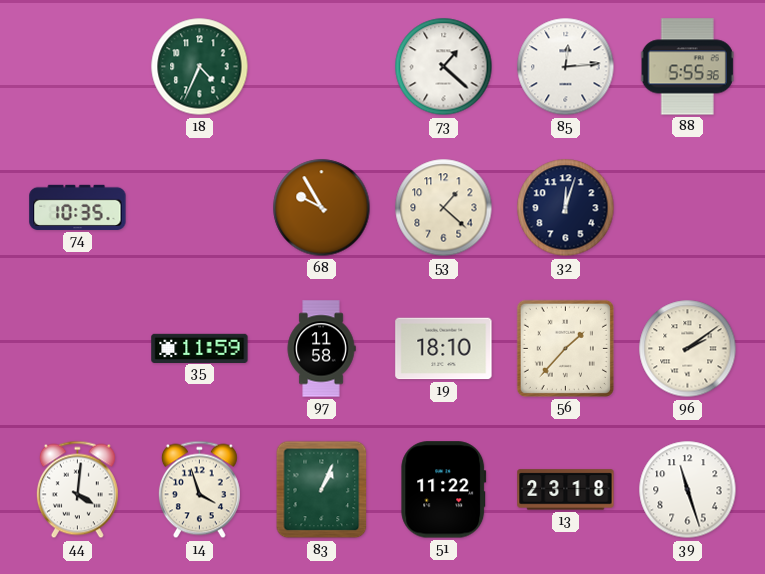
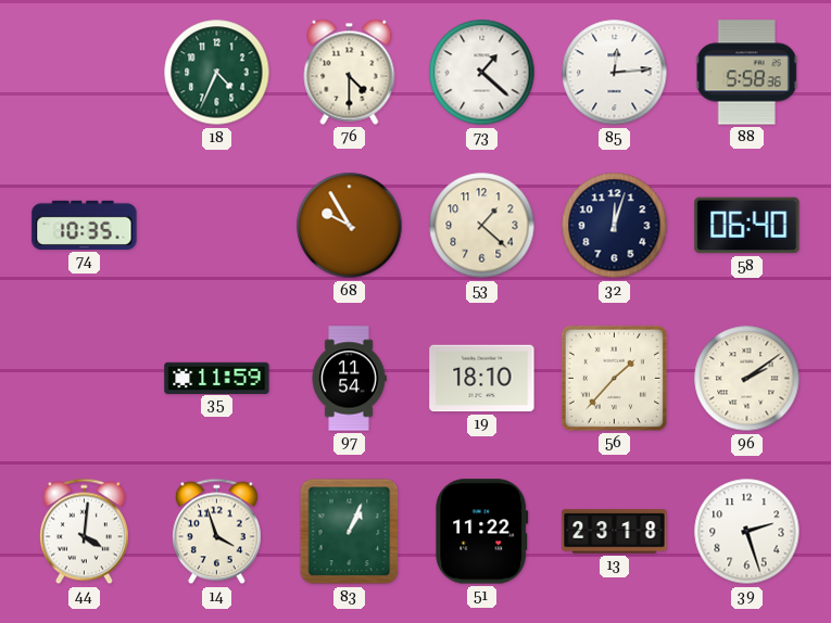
76: none -> 4:30 (350, 72)
88: 5:55 -> 5:58 (746, 73)
58: none -> 06:40 (747, 226)
97: 11:58 -> 11:54 (349, 379)
39: 11:27 -> 2:27 (747, 532)
